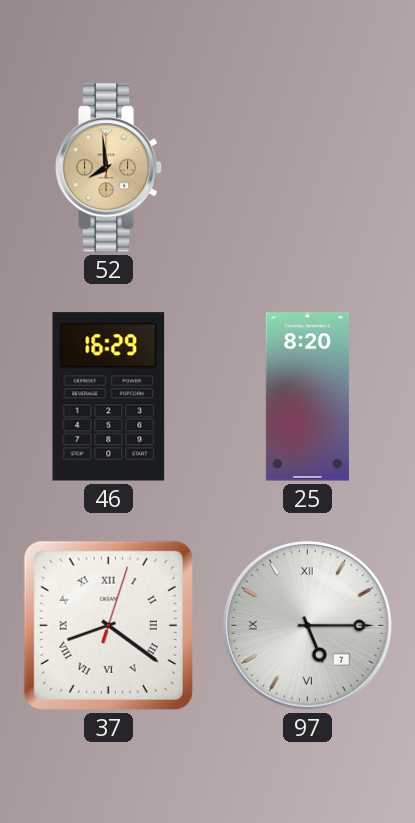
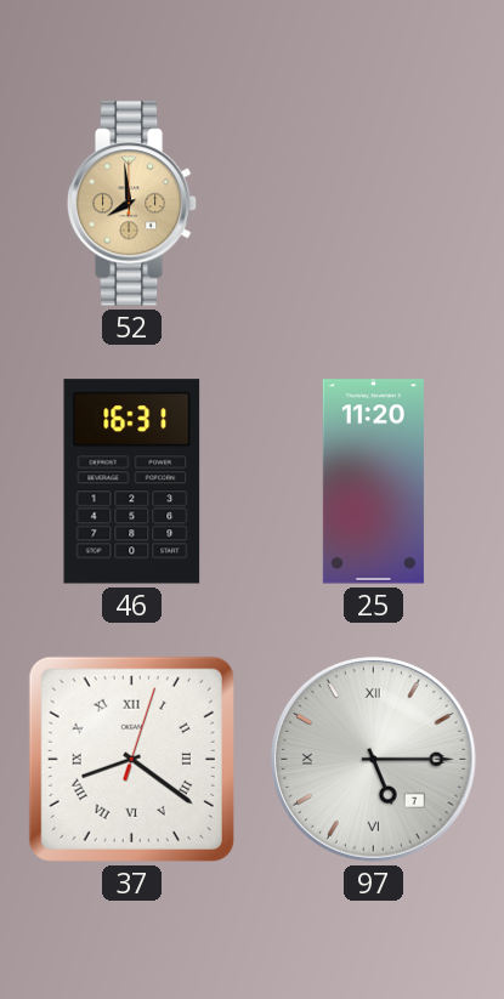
46: 16:29 -> 16:31 (132, 482)
25: 8:20 -> 11:20 (373, 482)
